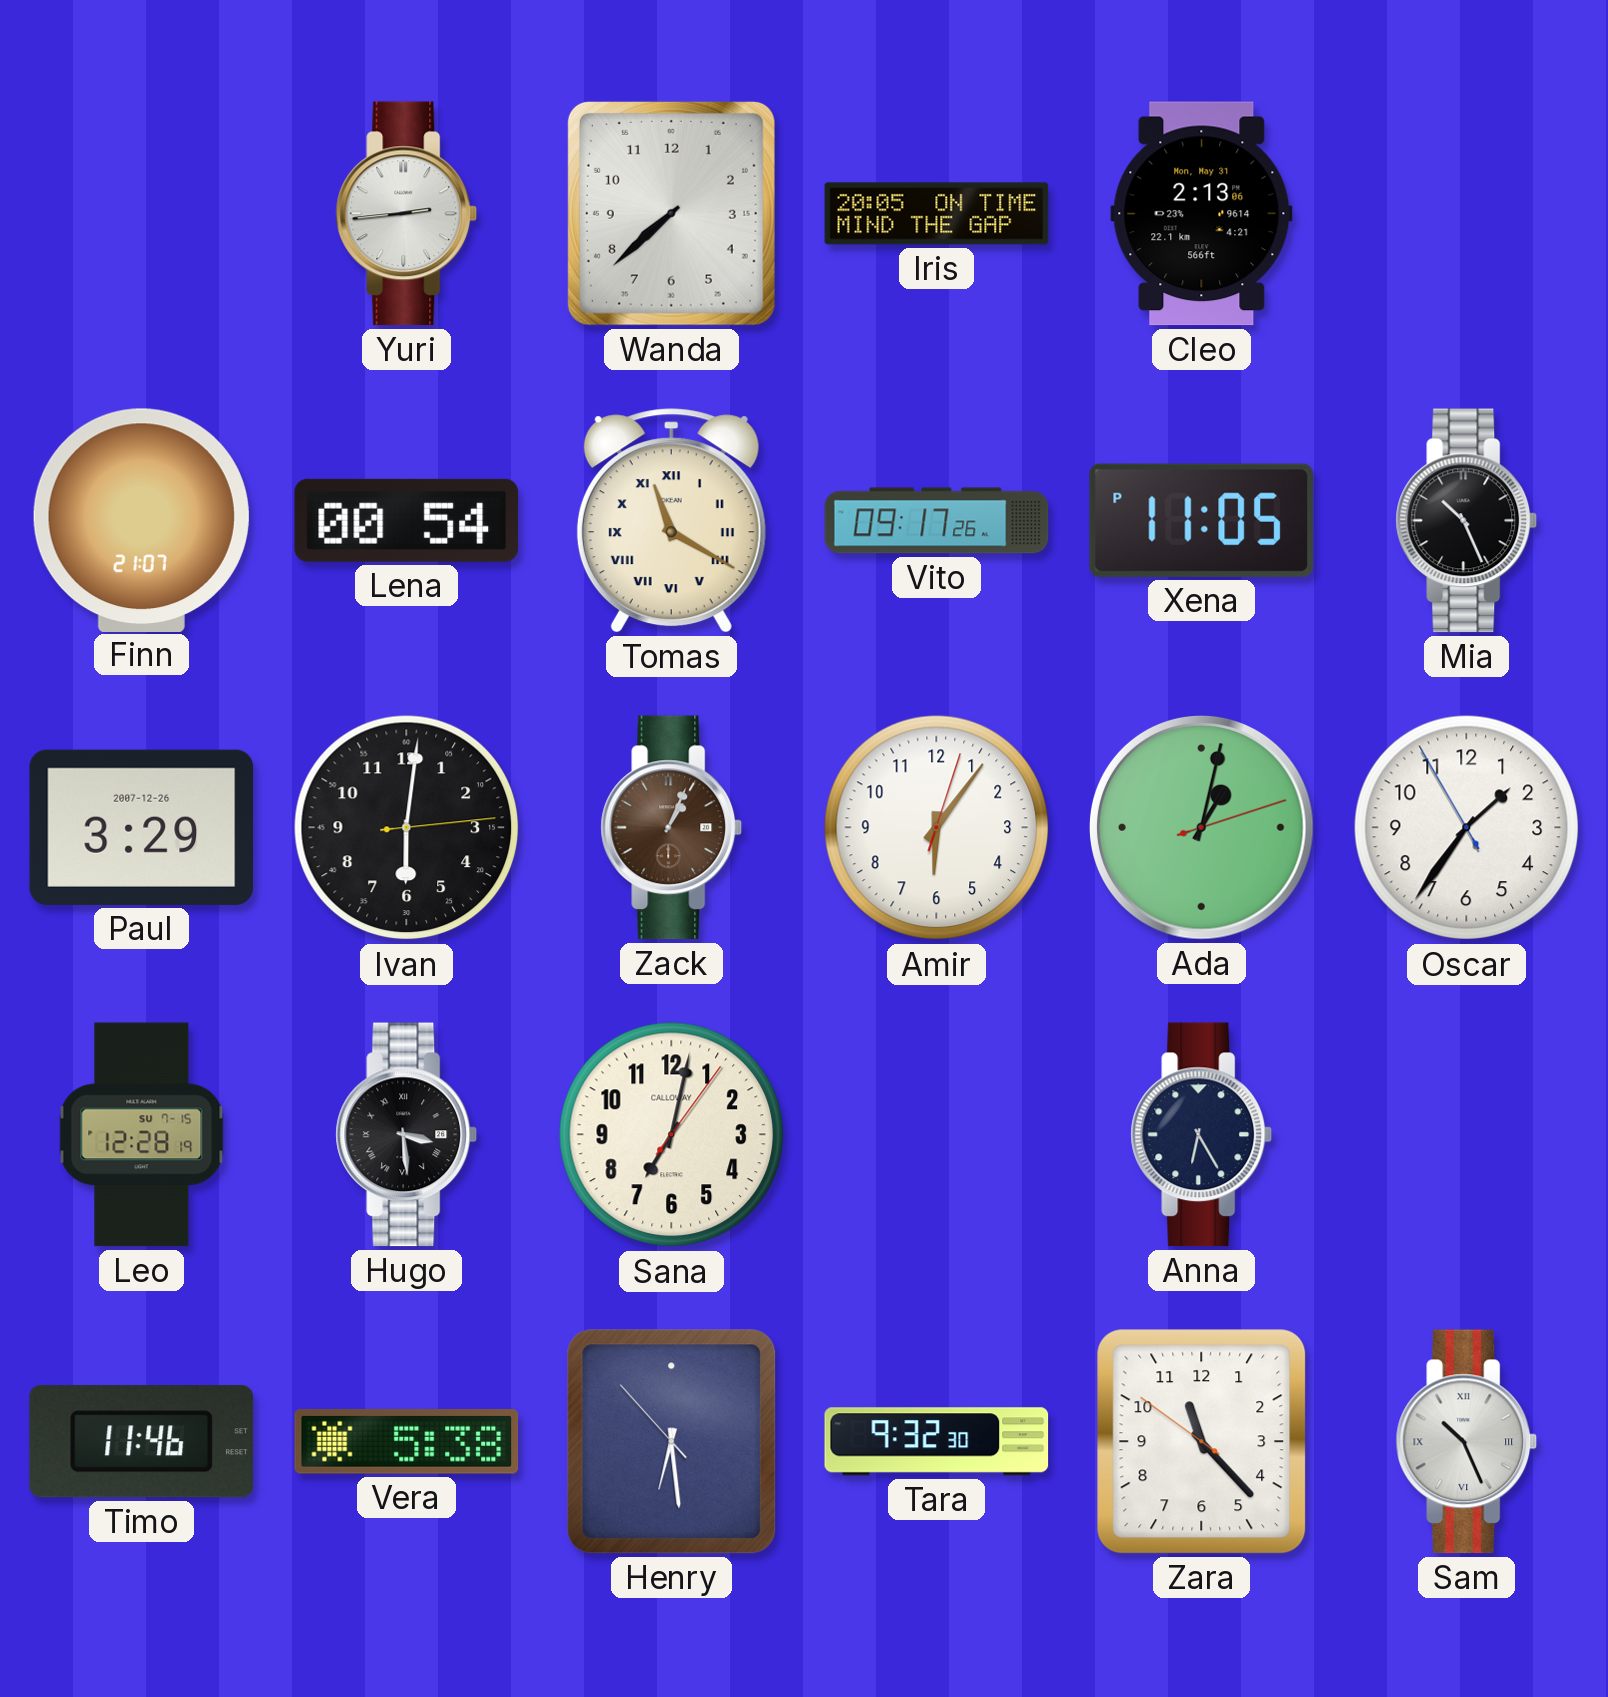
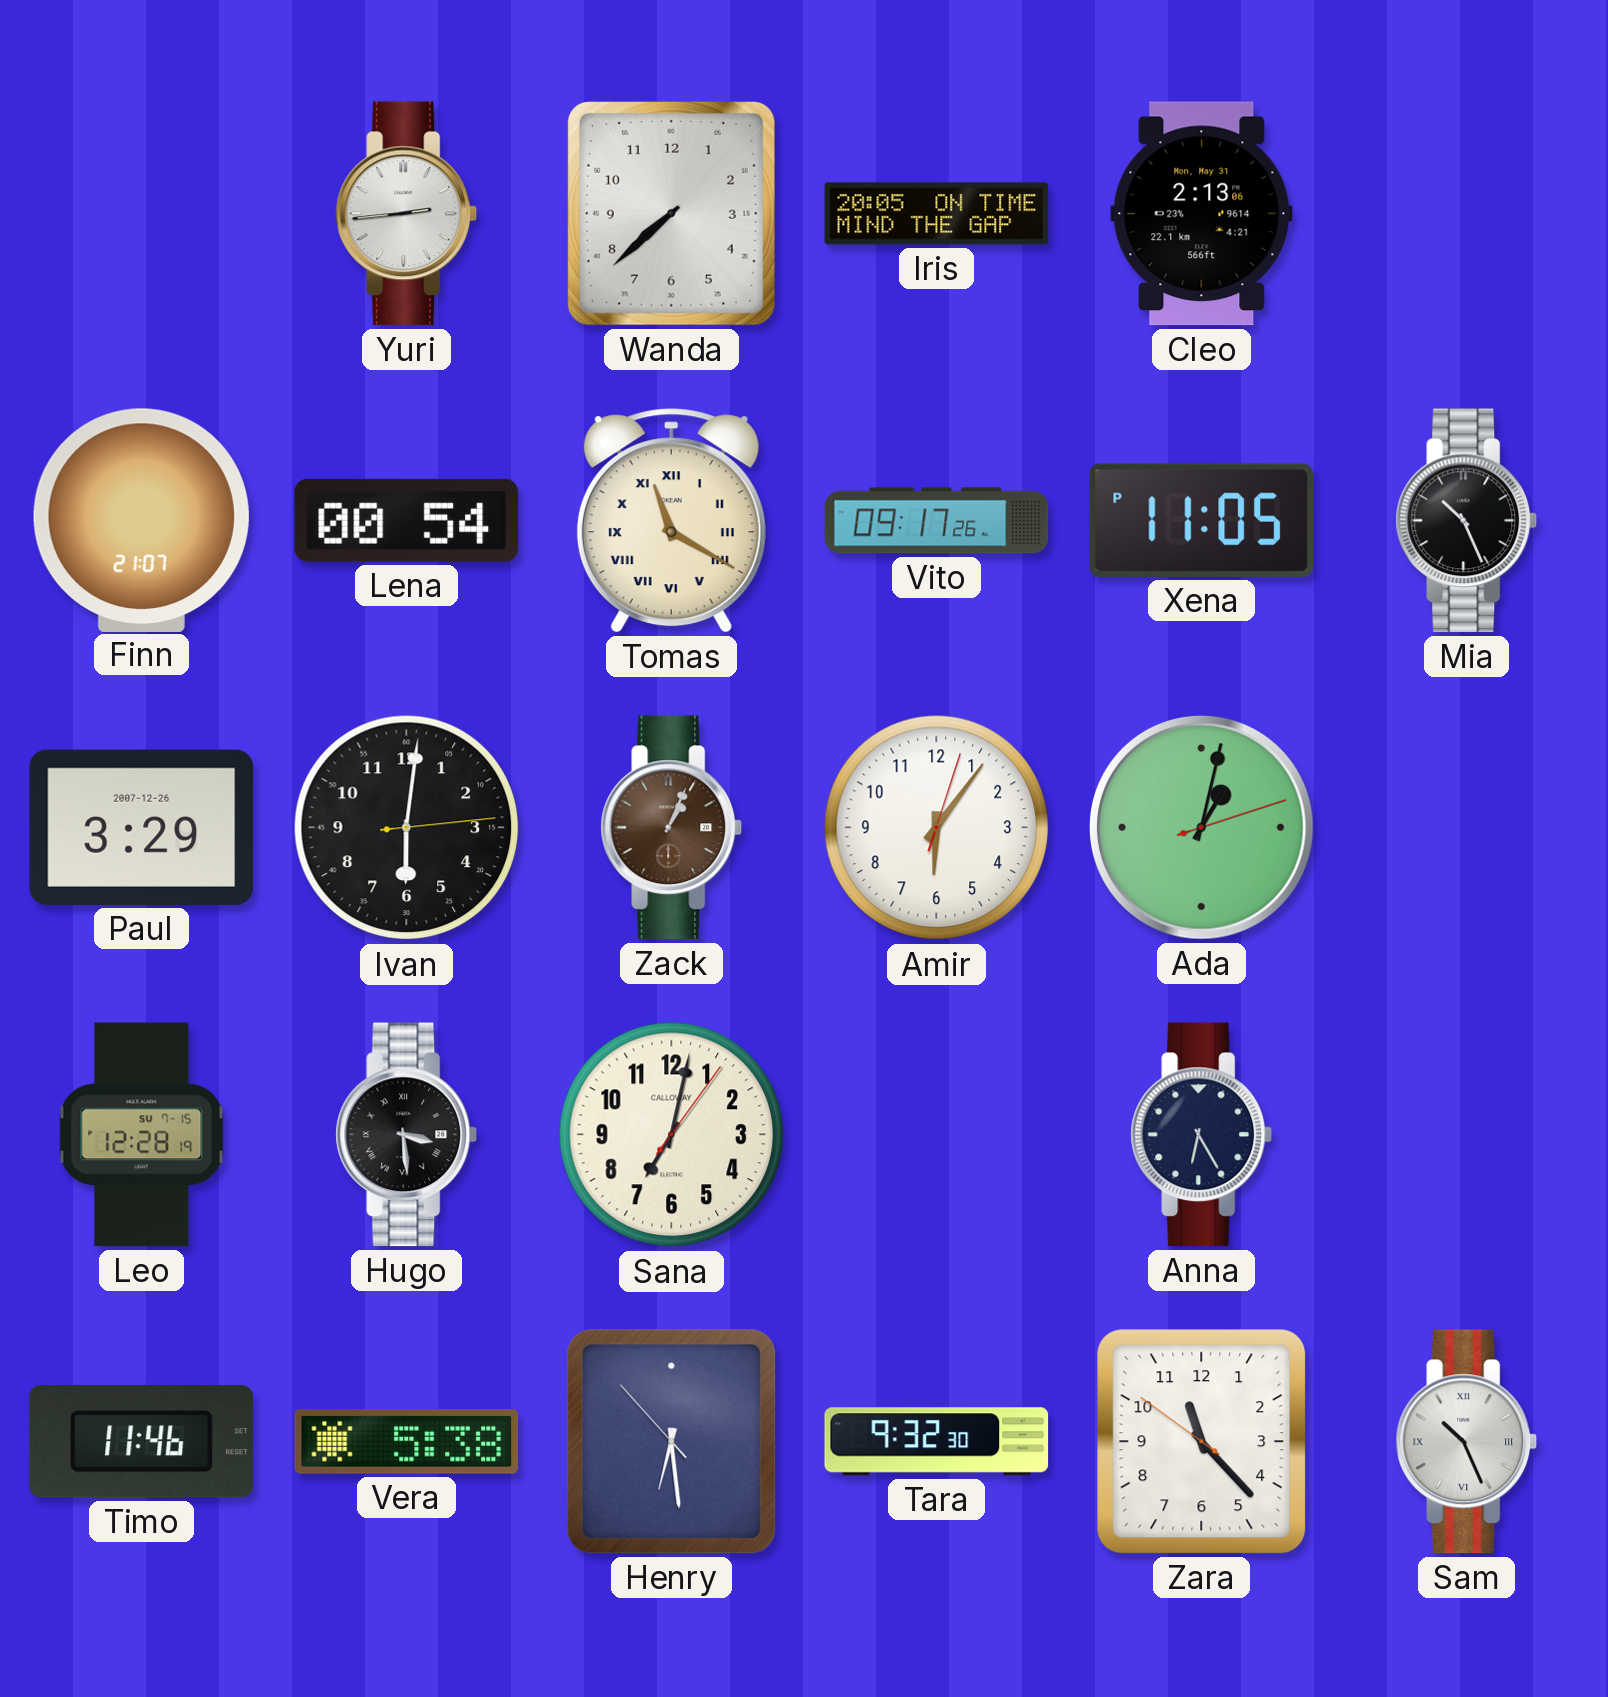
Oscar: 1:35 -> none (1467, 828)
